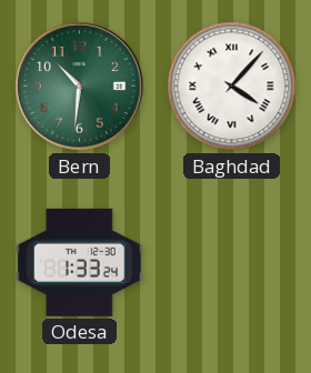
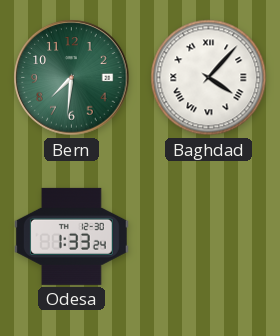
Bern: 10:31 -> 7:31 (72, 78)
